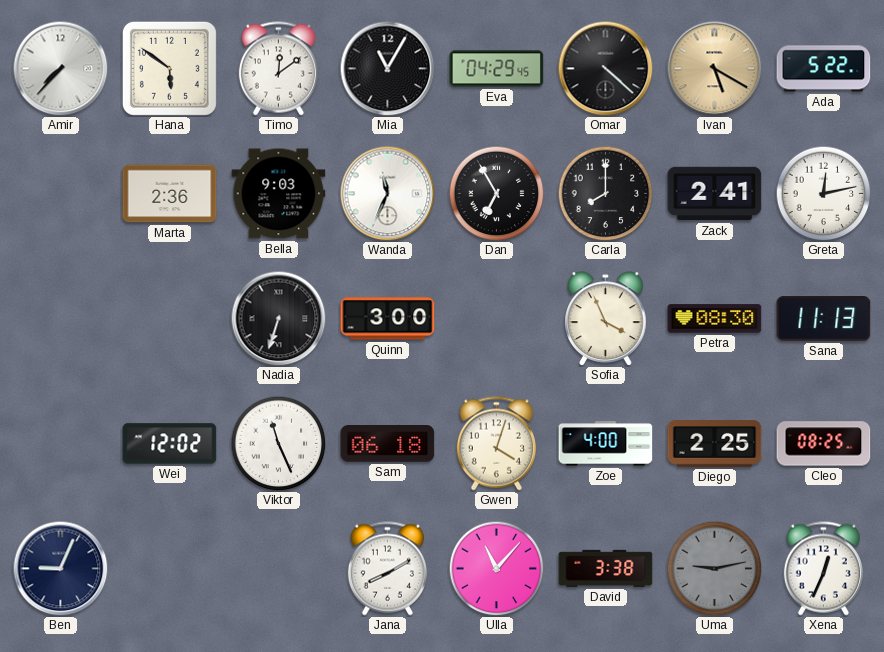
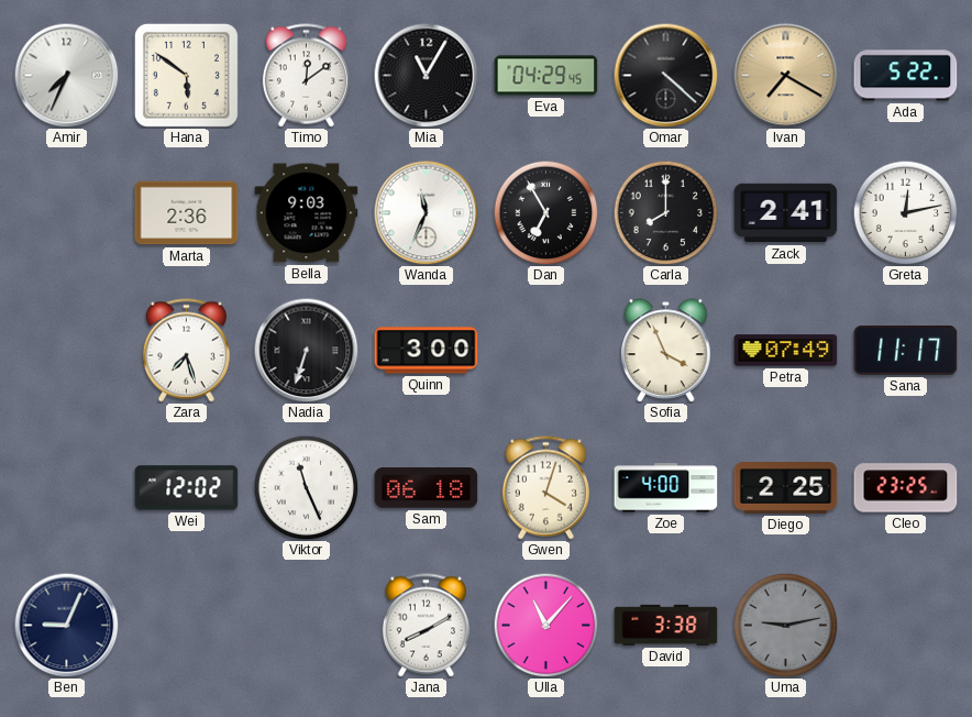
Amir: 7:37 -> 7:34 (66, 75)
Ivan: 5:20 -> 7:20 (785, 75)
Zara: none -> 7:27 (186, 351)
Petra: 08:30 -> 07:49 (786, 351)
Sana: 11:13 -> 11:17 (906, 351)
Cleo: 08:25 -> 23:25 (906, 488)
Xena: 12:34 -> none (823, 569)
